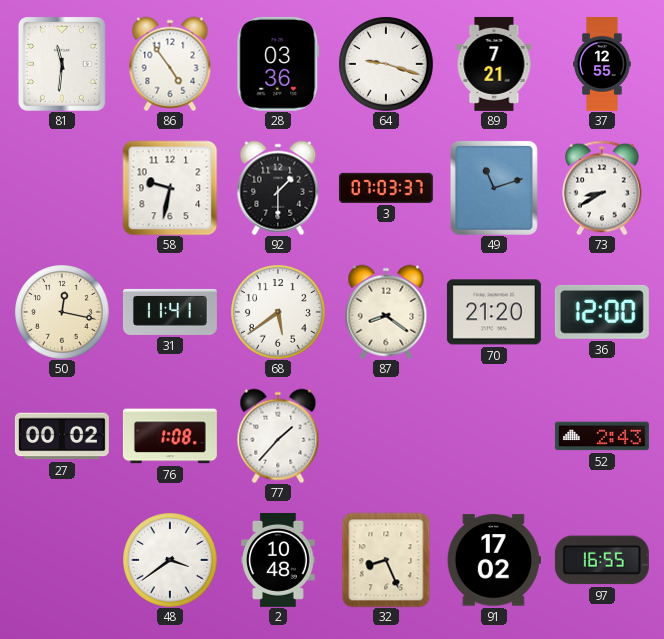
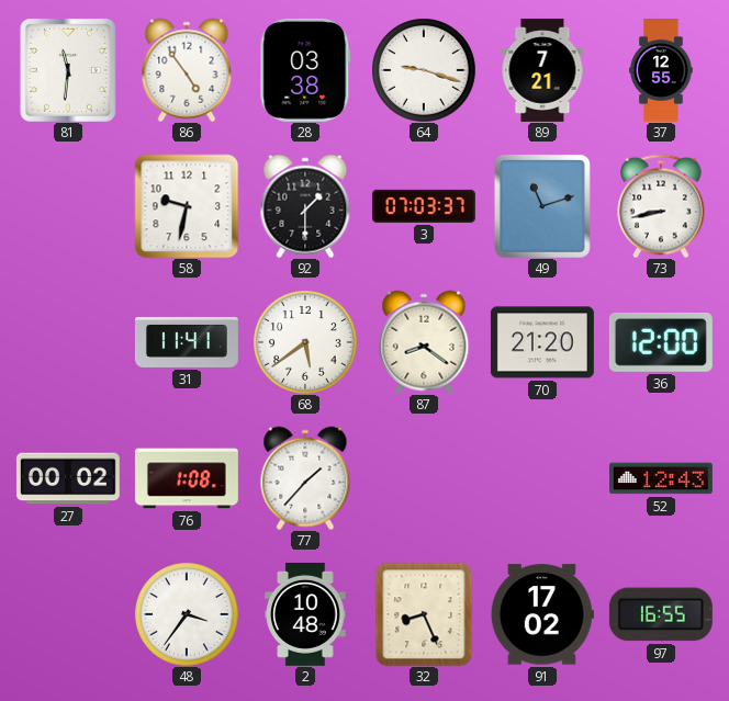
28: 03:36 -> 03:38 (305, 70)
73: 8:40 -> 8:43 (661, 206)
50: 12:17 -> none (62, 312)
52: 2:43 -> 12:43 (661, 478)
48: 3:39 -> 3:36 (187, 614)
